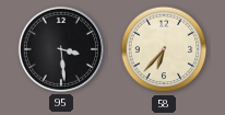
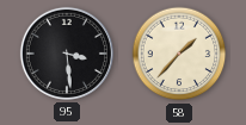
58: 6:37 -> 1:37 (179, 54)
